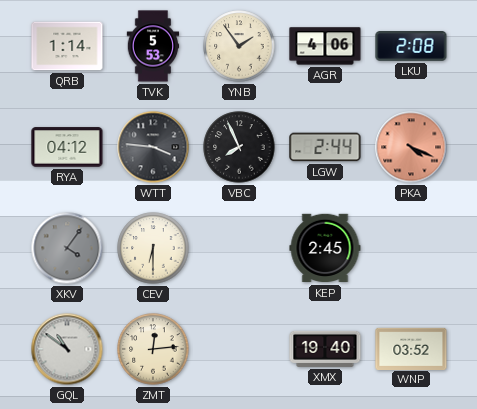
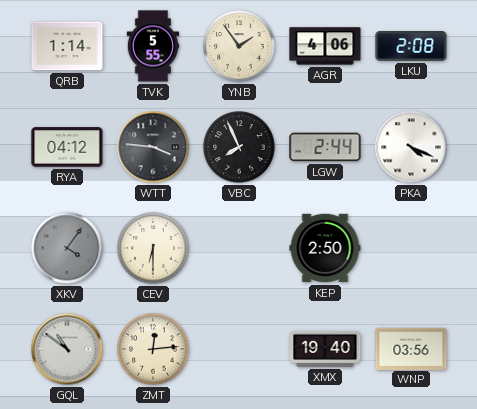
TVK: 5:53 -> 5:55 (153, 46)
PKA dial: salmon -> white (411, 147)
KEP: 2:45 -> 2:50 (325, 248)
WNP: 03:52 -> 03:56 (411, 348)
